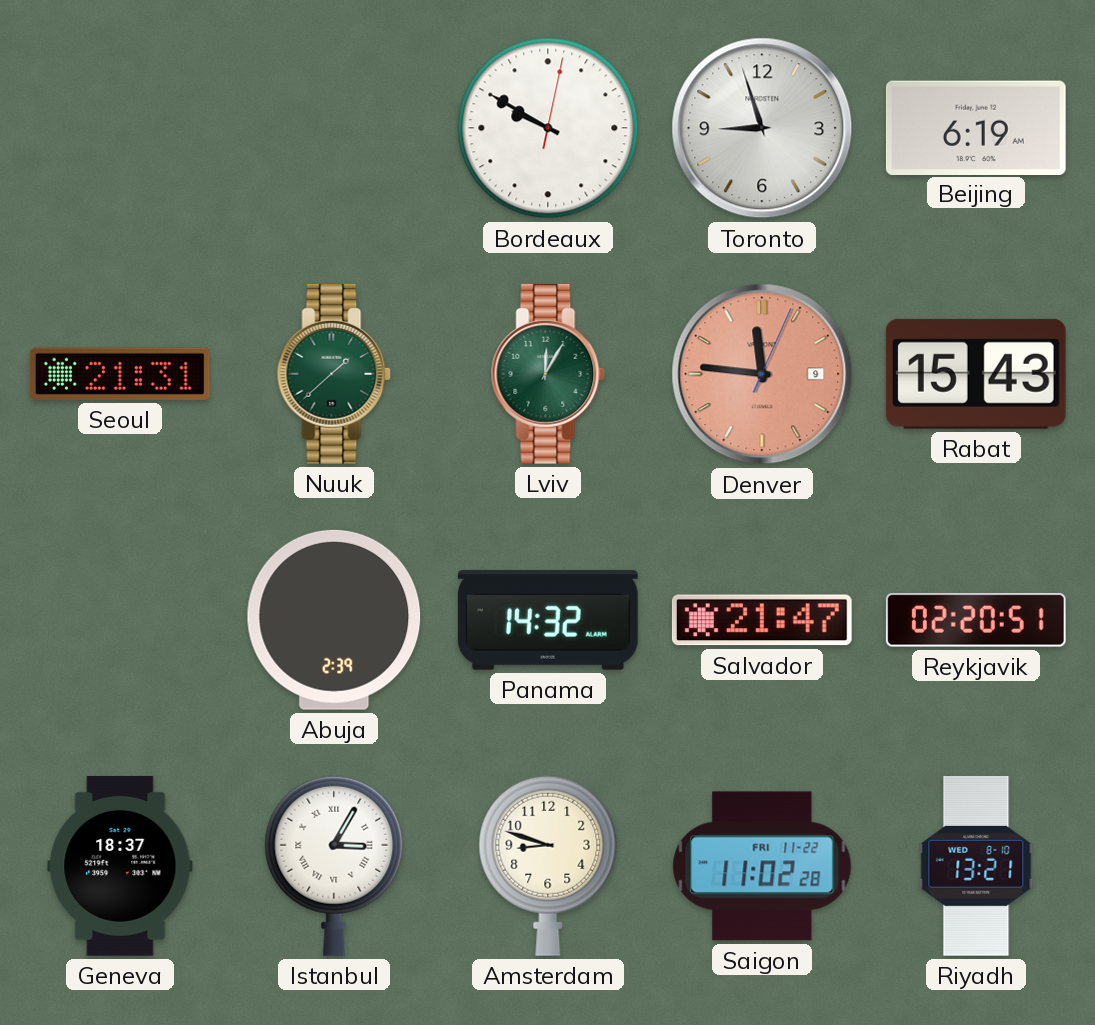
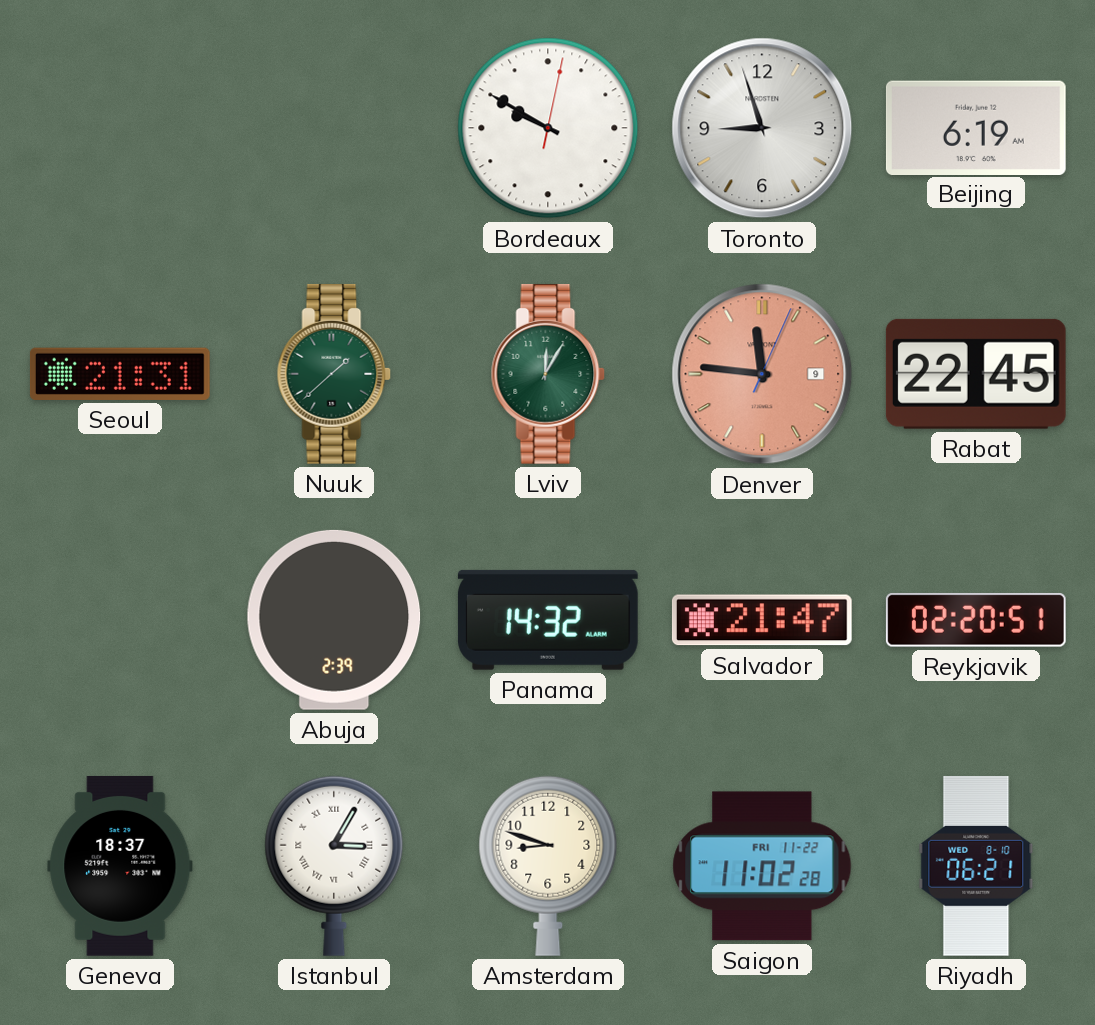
Rabat: 15:43 -> 22:45 (976, 374)
Riyadh: 13:21 -> 06:21 (976, 866)
